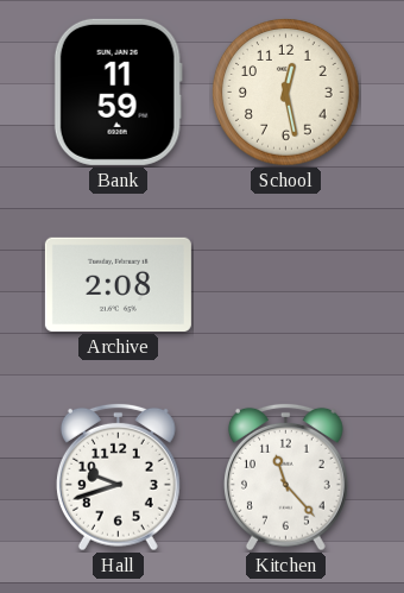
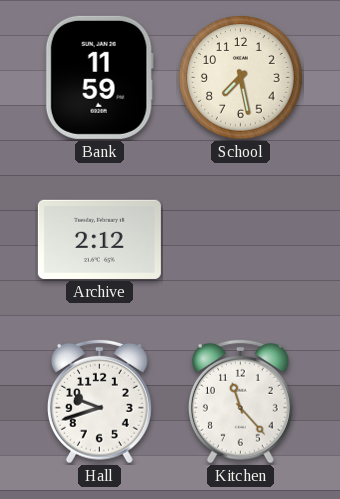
School: 12:28 -> 7:28 (241, 78)
Archive: 2:08 -> 2:12 (99, 239)
